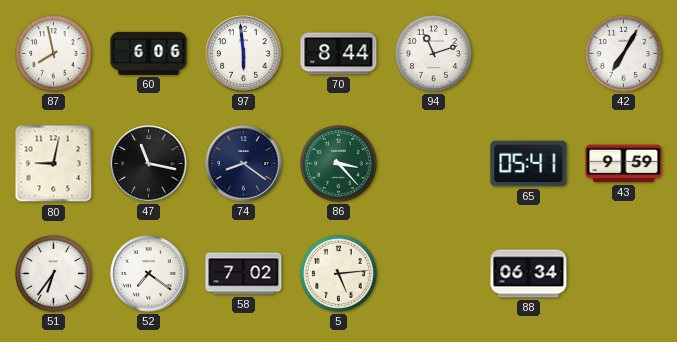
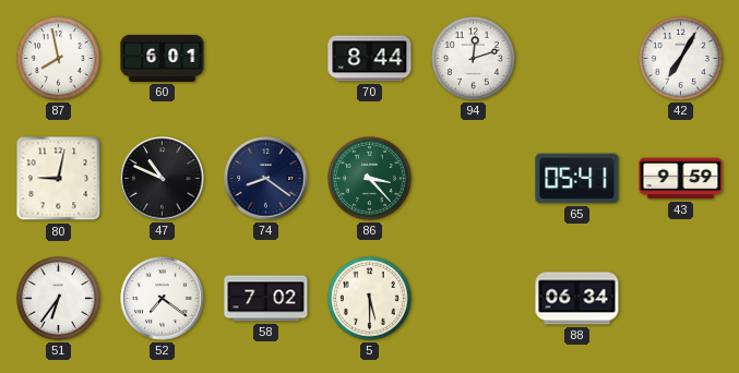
60: 6:06 -> 6:01 (163, 58)
97: 5:59 -> none (244, 54)
94: 11:12 -> 12:12 (474, 59)
47: 11:17 -> 10:49 (163, 179)
5: 5:14 -> 5:30 (370, 299)
